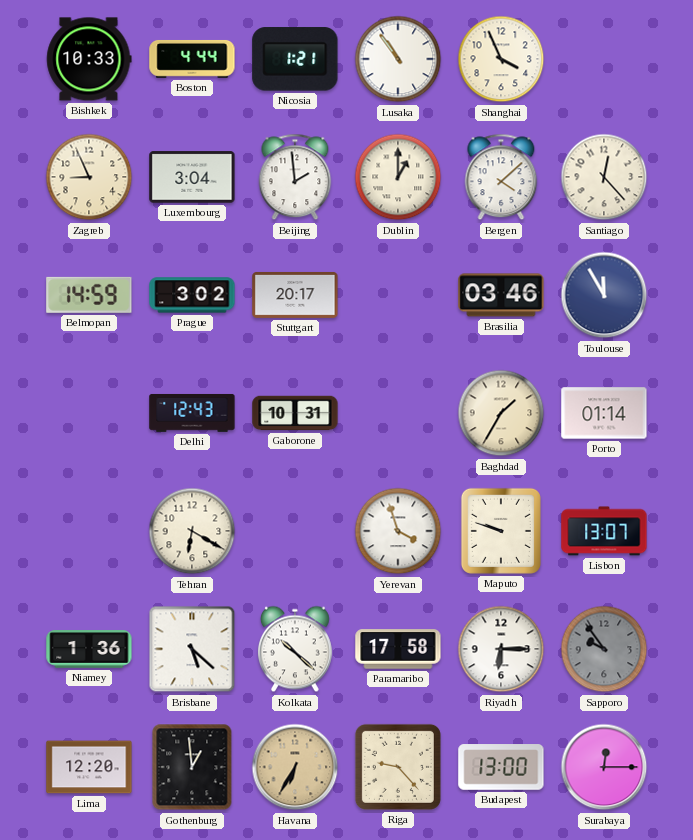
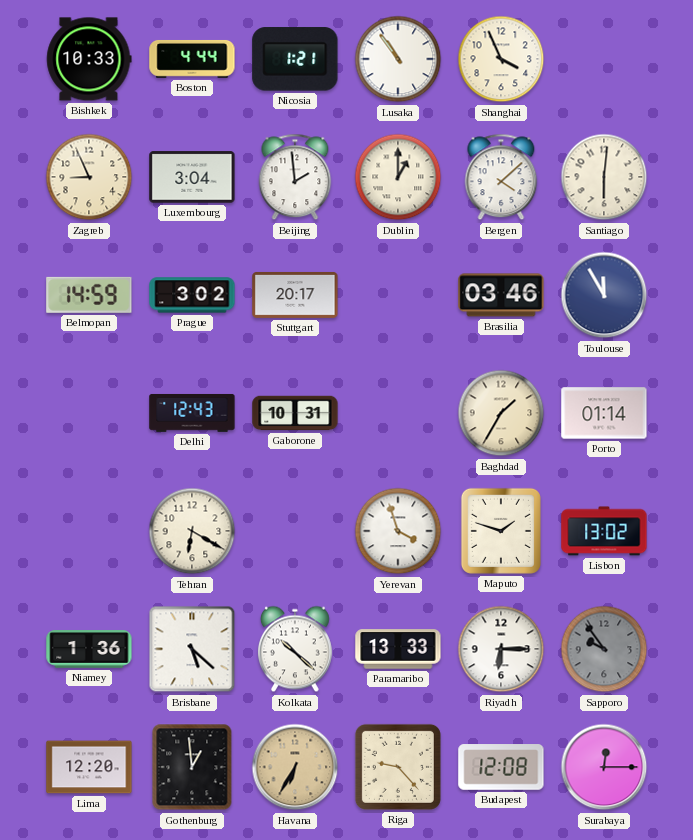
Santiago: 12:23 -> 6:01 (604, 177)
Maputo: 9:48 -> 1:48 (501, 531)
Lisbon: 13:07 -> 13:02 (604, 531)
Paramaribo: 17:58 -> 13:33 (398, 649)
Budapest: 13:00 -> 12:08 (501, 767)
